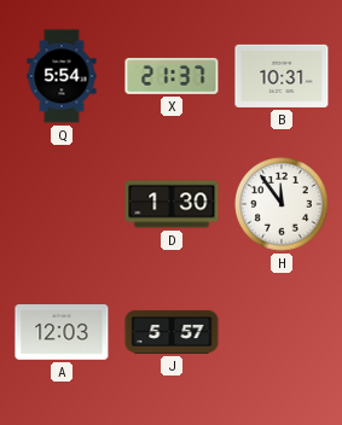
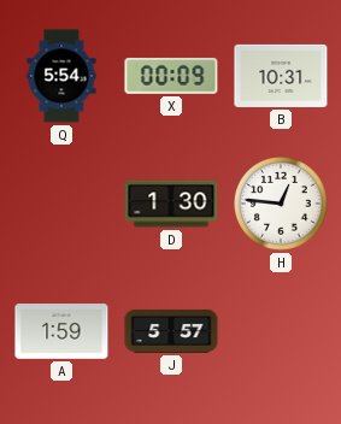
X: 21:37 -> 00:09 (171, 76)
H: 11:54 -> 12:46 (281, 204)
A: 12:03 -> 1:59 (61, 332)
